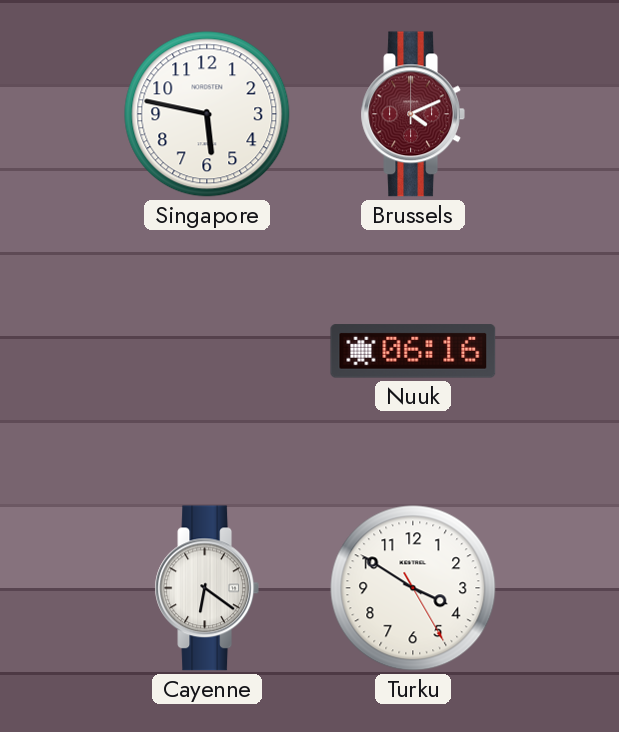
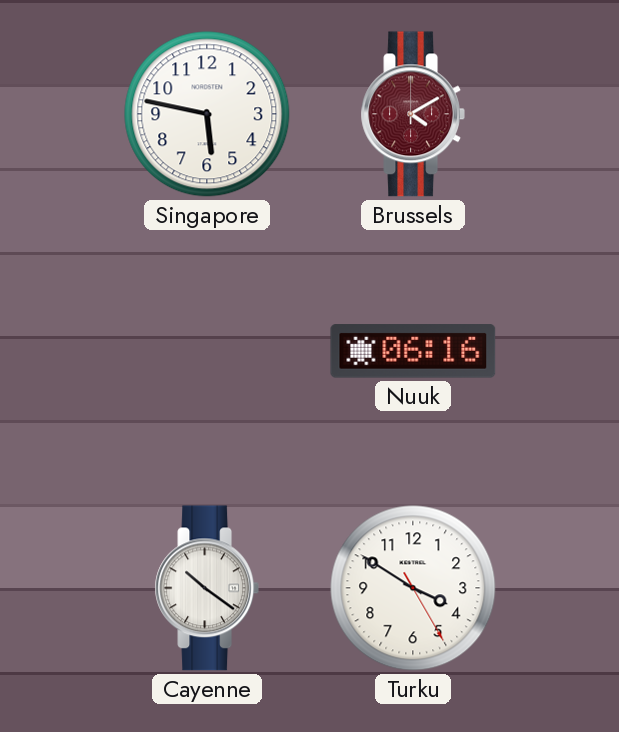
Brussels: 4:11 -> 4:10 (412, 114)
Cayenne: 6:21 -> 10:21 (206, 588)
